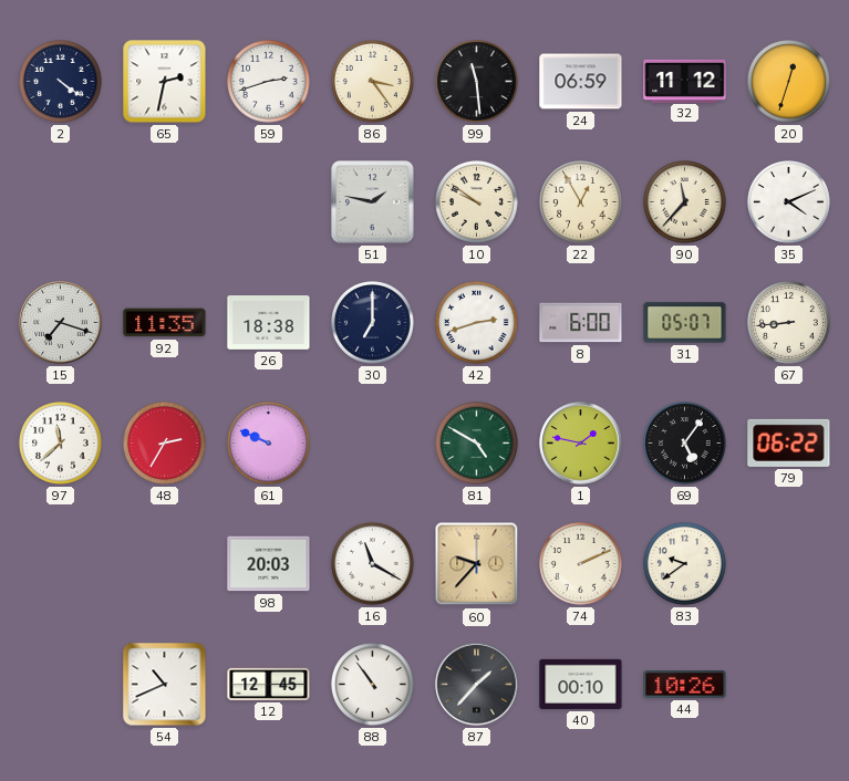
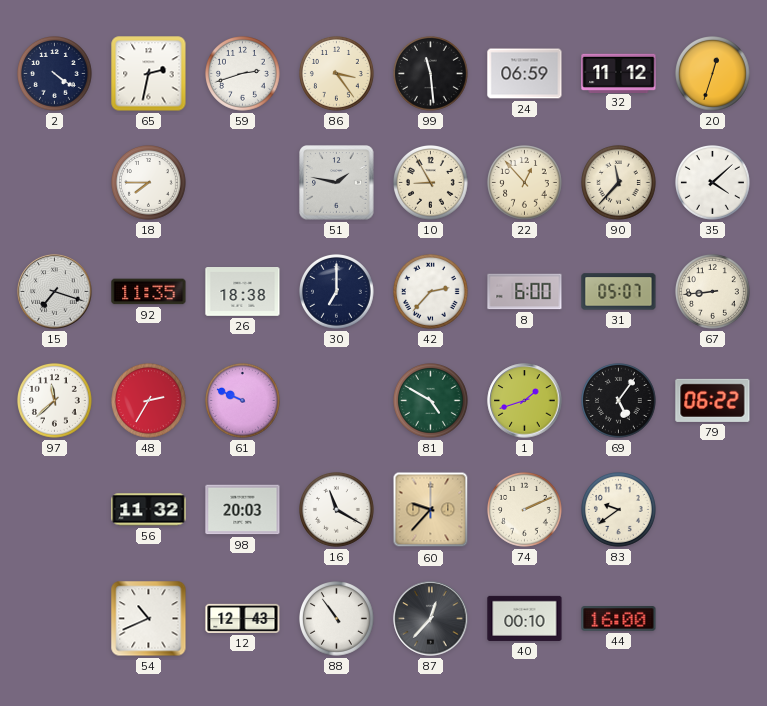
18: none -> 7:45 (149, 183)
10: 9:51 -> 8:55 (431, 183)
22: 12:55 -> 12:53 (525, 183)
35: 4:11 -> 4:08 (713, 183)
42: 2:42 -> 2:37 (431, 292)
1: 1:47 -> 1:42 (525, 401)
56: none -> 11:32 (149, 510)
12: 12:45 -> 12:43 (243, 618)
87: 1:37 -> 12:37 (431, 619)
44: 10:26 -> 16:00 (619, 619)
